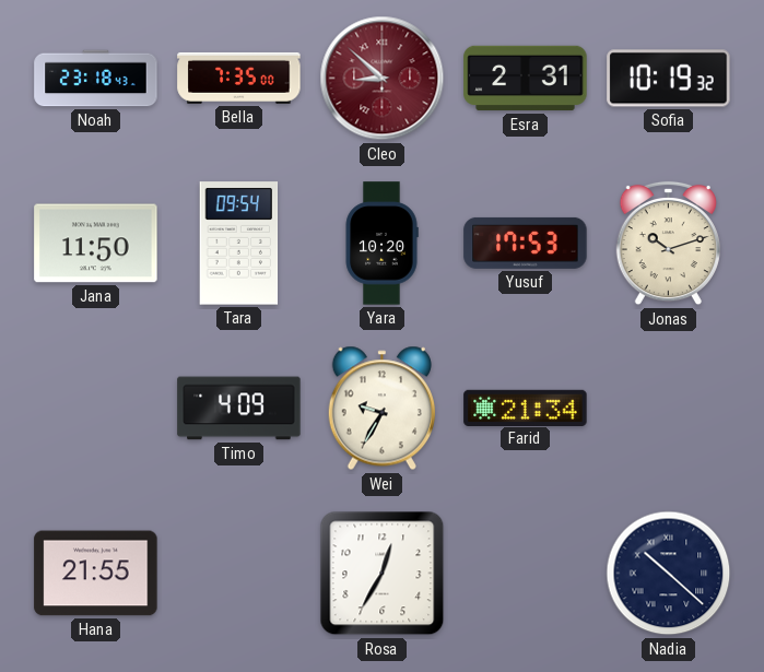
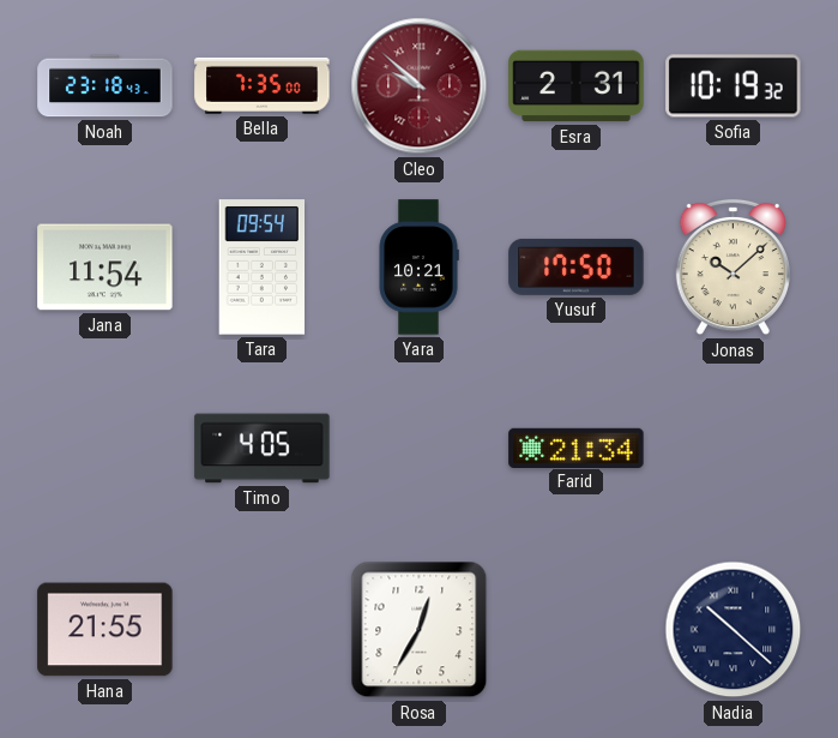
Cleo: 8:52 -> 9:52 (420, 86)
Jana: 11:50 -> 11:54 (105, 268)
Yara: 10:20 -> 10:21 (418, 268)
Yusuf: 17:53 -> 17:50 (577, 266)
Jonas: 10:12 -> 10:08 (733, 268)
Timo: 4:09 -> 4:05 (263, 449)
Wei: 9:35 -> none (381, 409)
